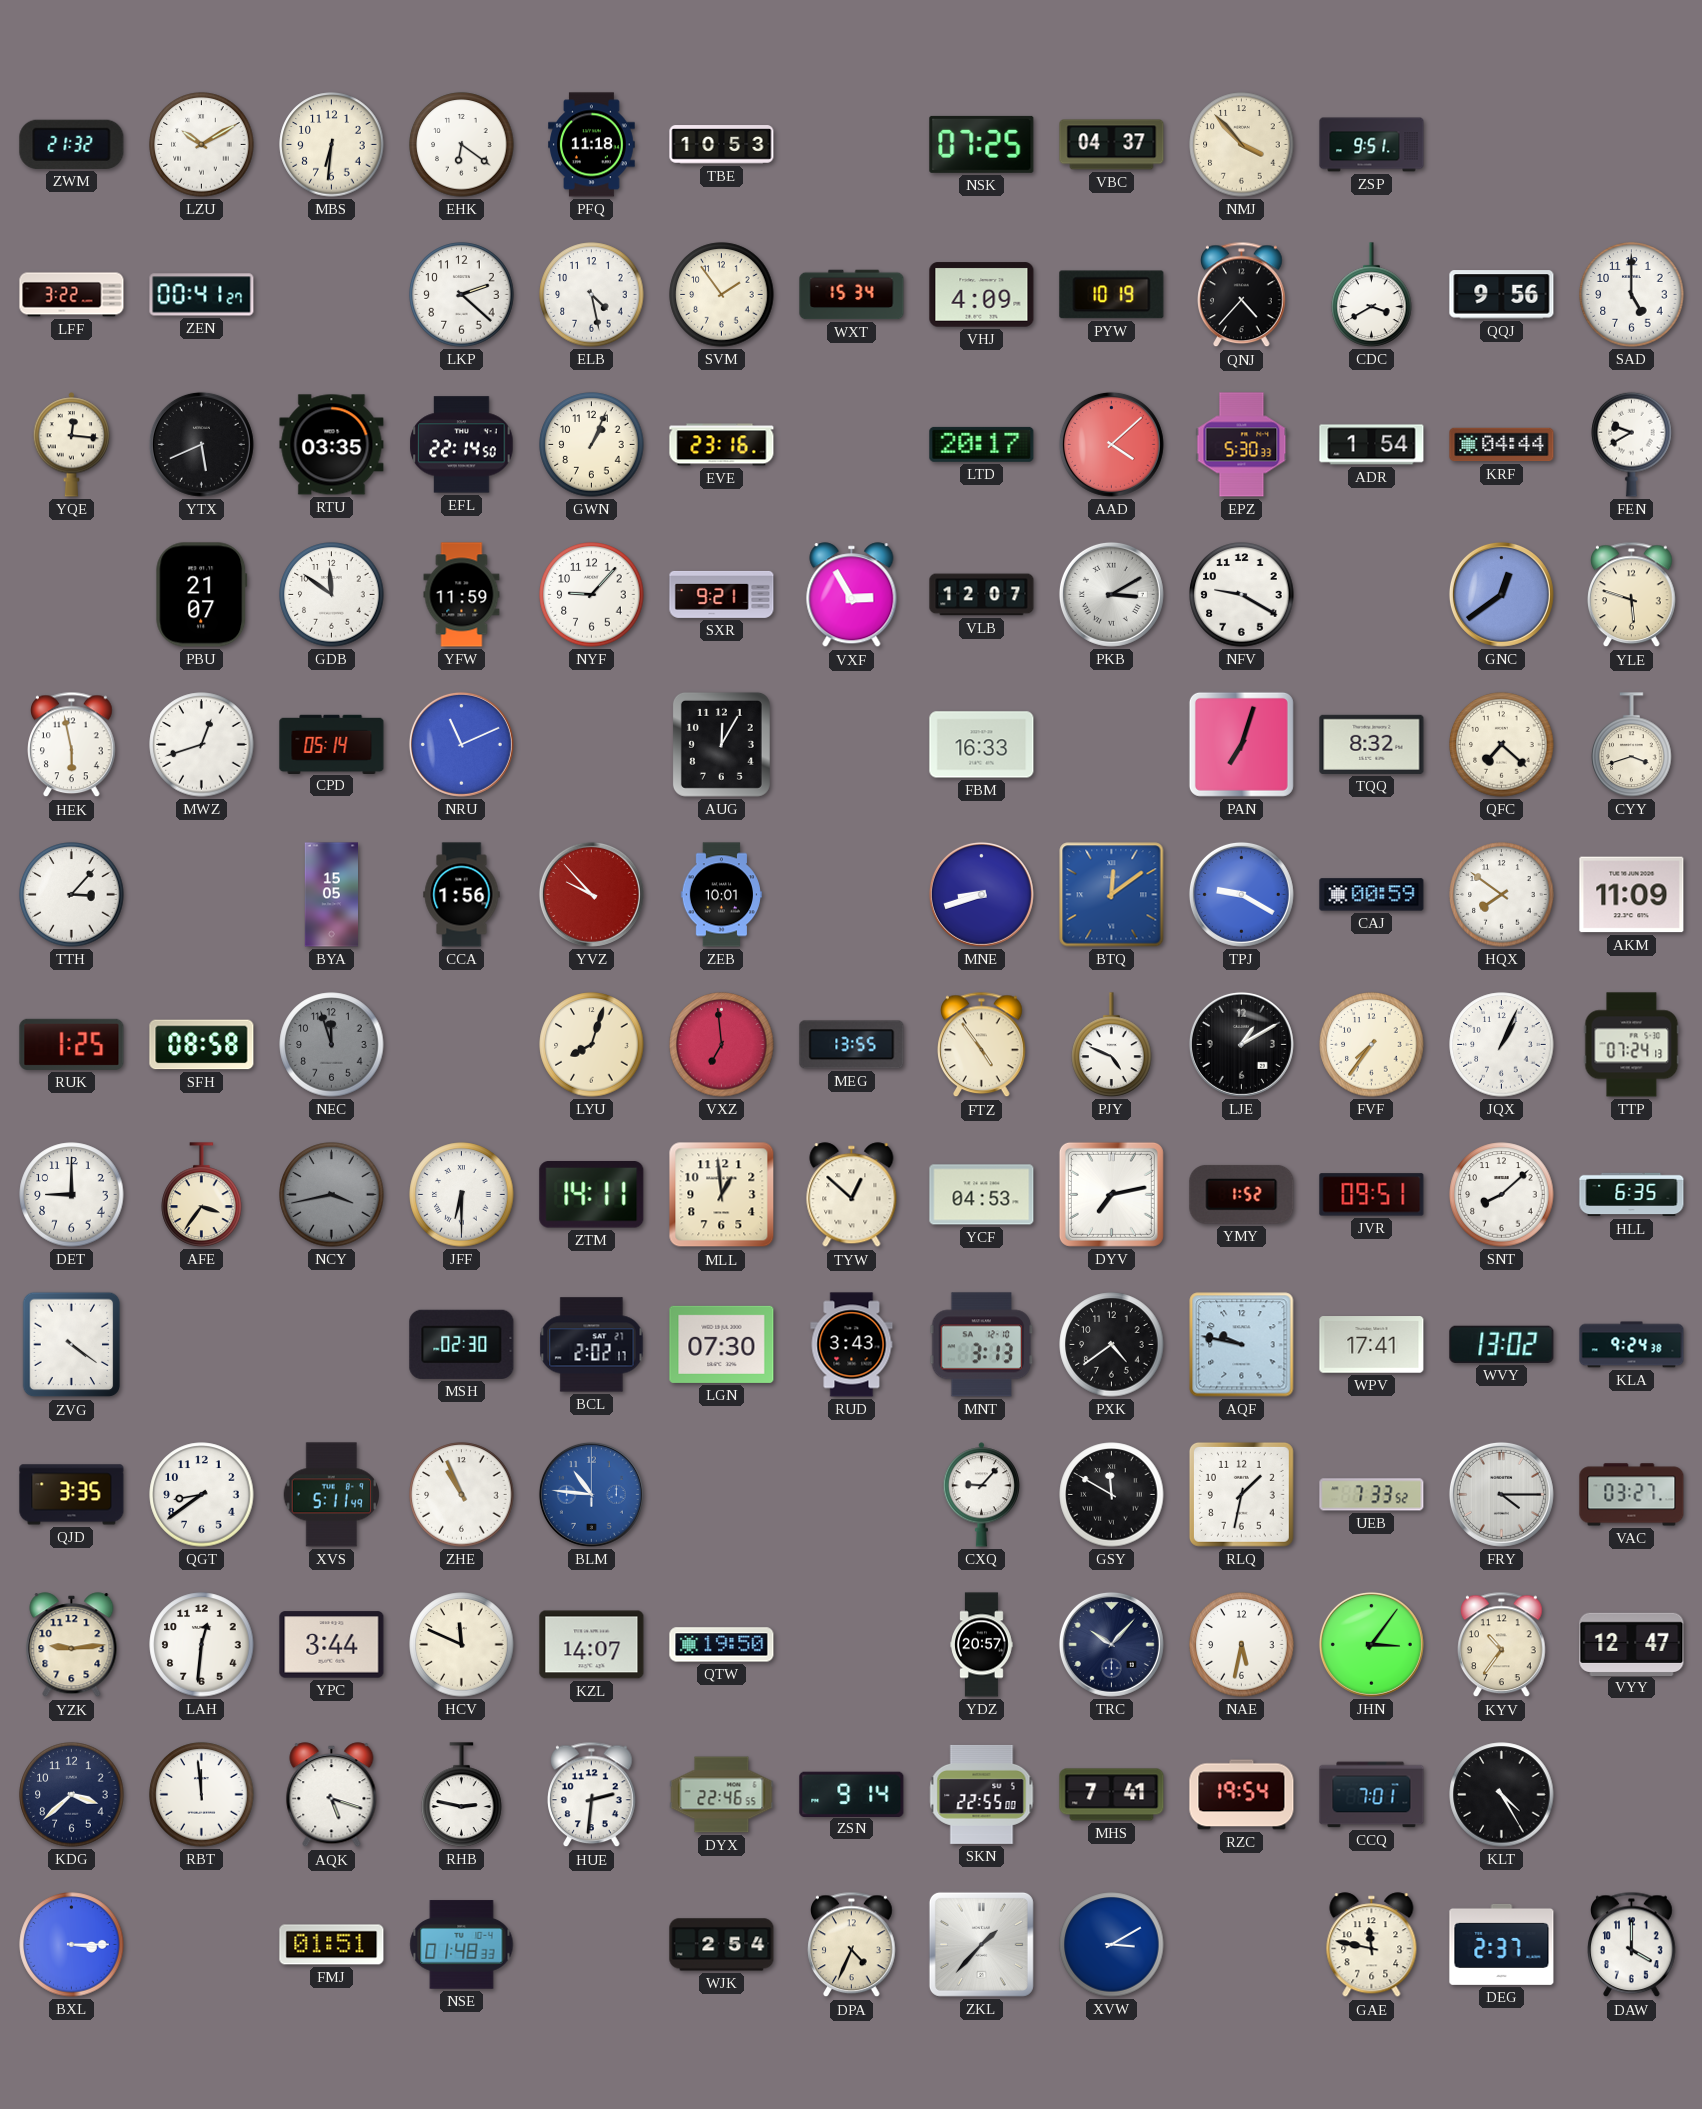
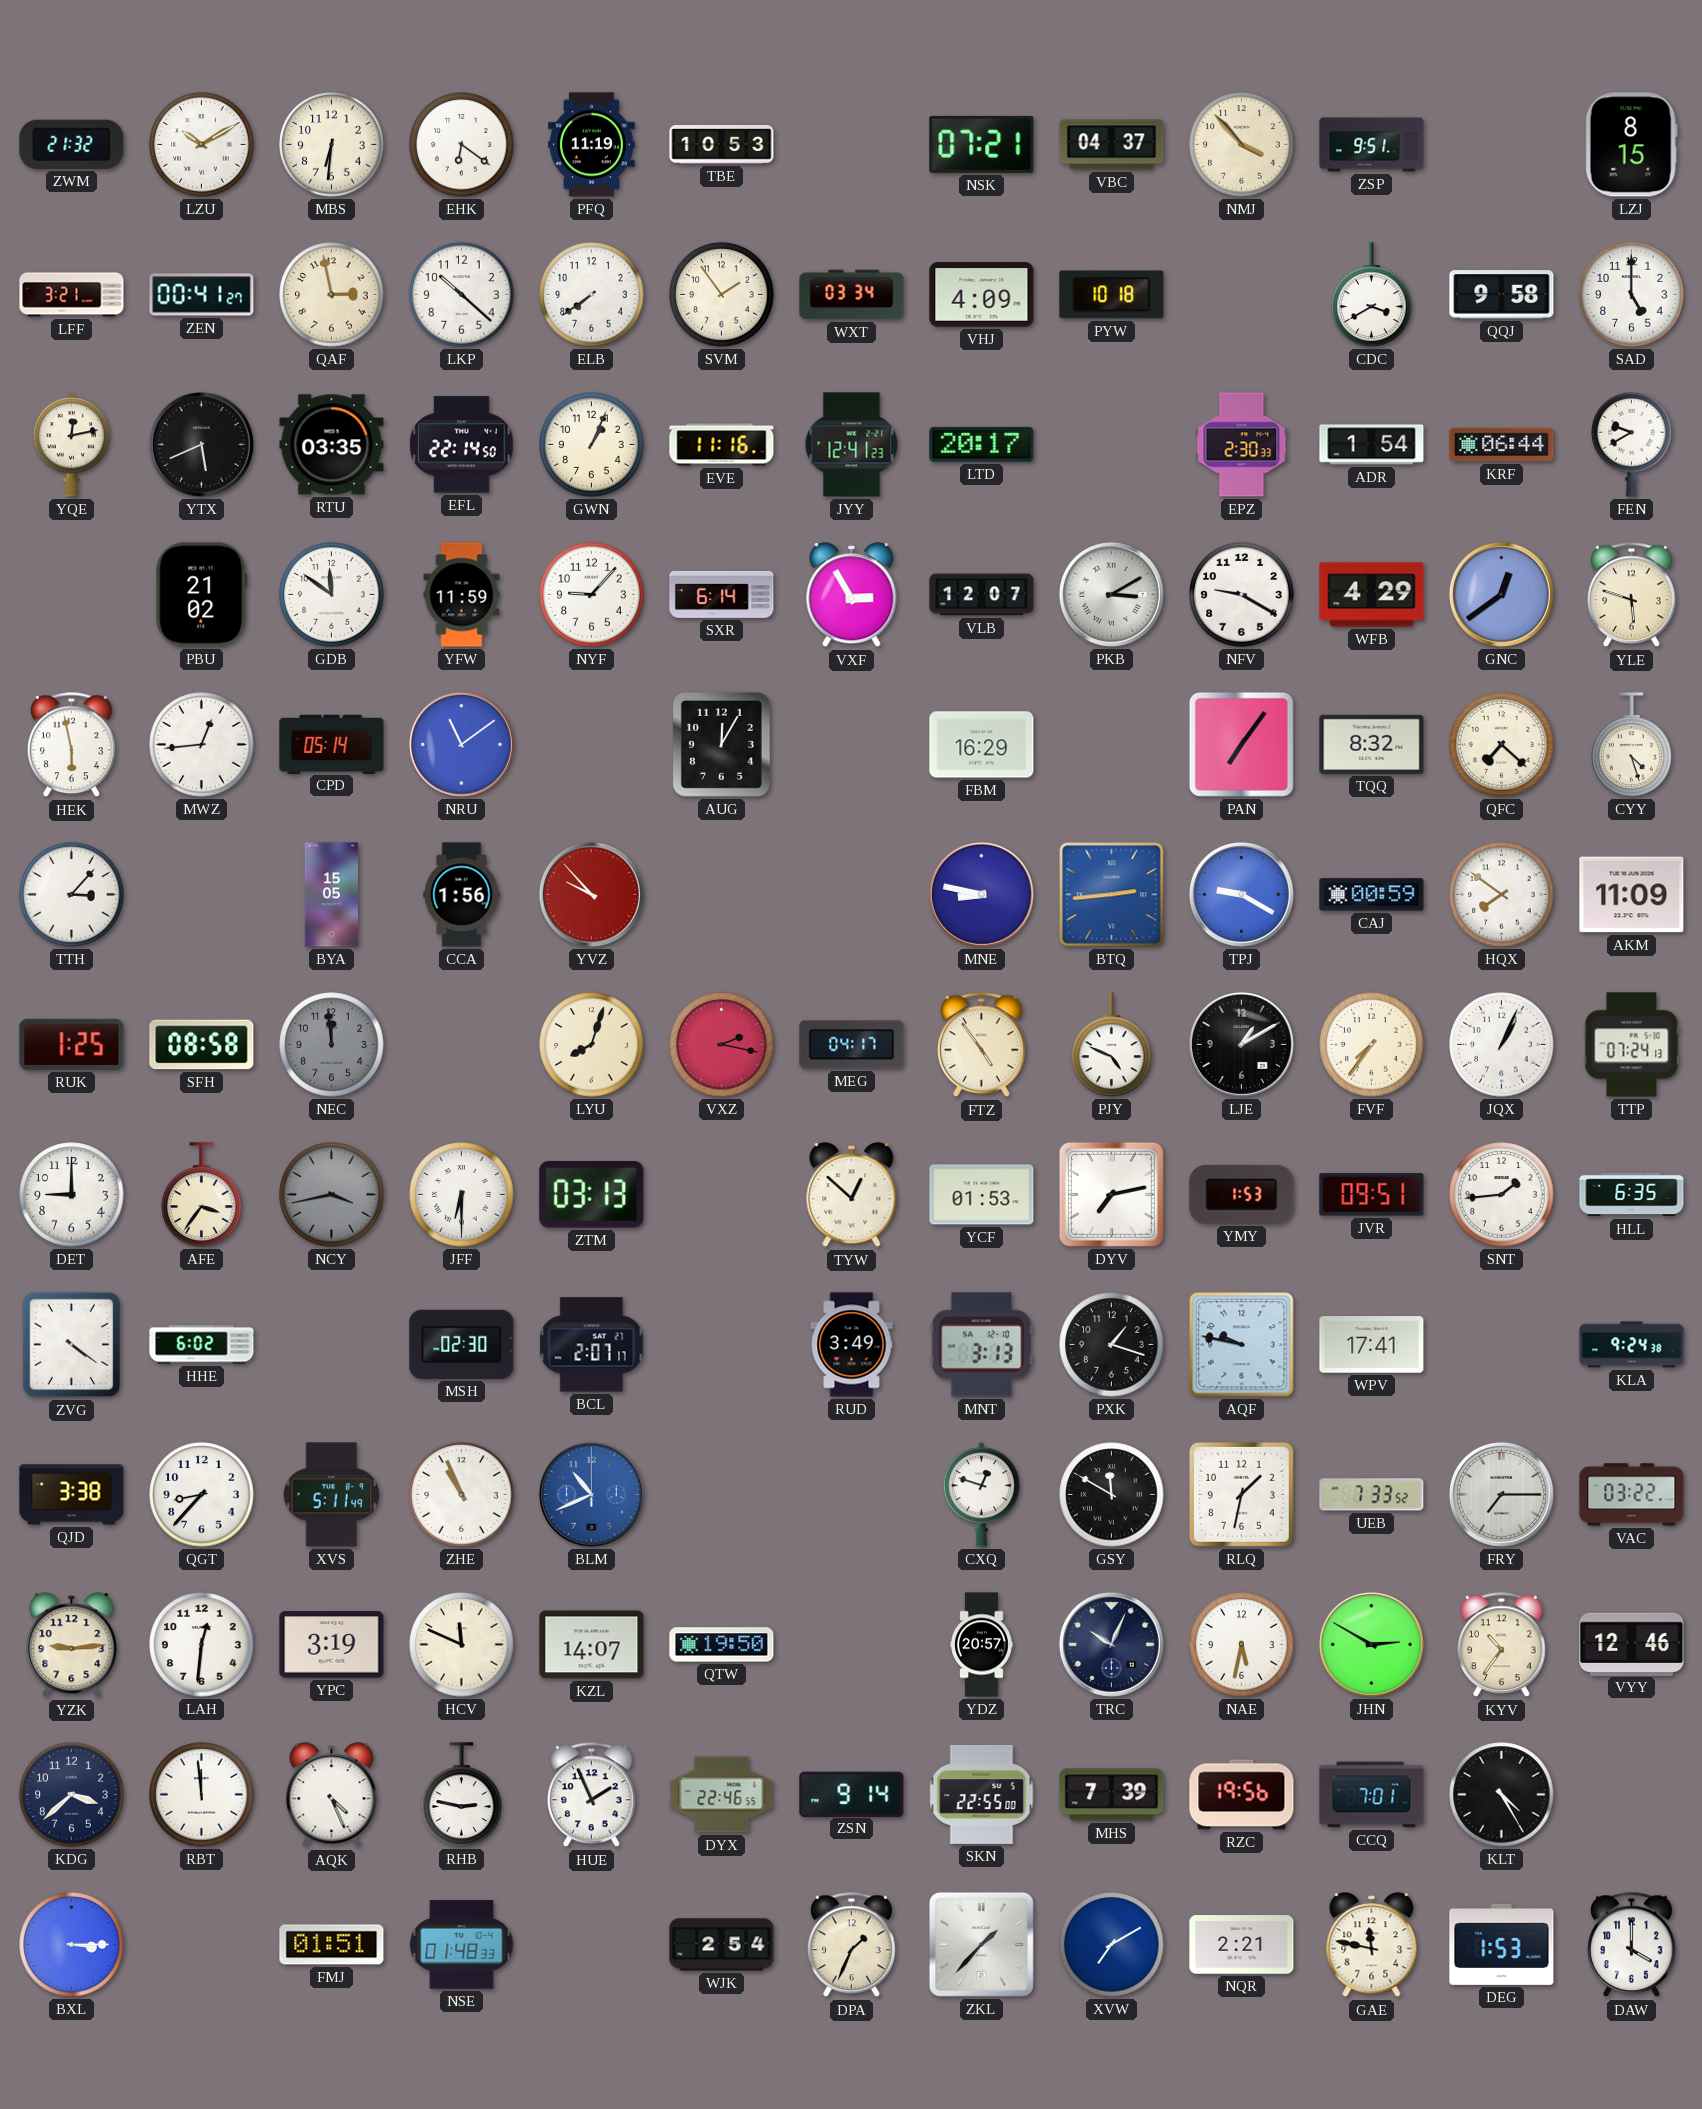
PFQ: 11:18 -> 11:19 (592, 145)
NSK: 07:25 -> 07:21 (982, 144)
LZJ: none -> 8:15 (1631, 145)
LFF: 3:22 -> 3:21 (72, 295)
QAF: none -> 2:58 (332, 295)
LKP: 2:22 -> 10:22 (462, 295)
ELB: 4:28 -> 7:39 (592, 295)
WXT: 15:34 -> 03:34 (852, 295)
PYW: 10:19 -> 10:18 (1112, 295)
QNJ: 4:37 -> none (1242, 295)
QQJ: 9:56 -> 9:58 (1502, 295)
YQE: 12:16 -> 12:13 (71, 445)
EVE: 23:16 -> 11:16 (722, 445)
JYY: none -> 12:41 (852, 445)
AAD: 4:08 -> none (1111, 444)
EPZ: 5:30 -> 2:30 (1242, 445)
KRF: 04:44 -> 06:44 (1502, 445)
PBU: 21:07 -> 21:02 (202, 595)
SXR: 9:21 -> 6:14 (722, 594)
WFB: none -> 4:29 (1372, 595)
MWZ: 12:42 -> 12:44 (202, 745)
NRU: 11:11 -> 11:09 (461, 744)
FBM: 16:33 -> 16:29 (982, 745)
PAN: 7:03 -> 7:06 (1241, 744)
CYY: 3:42 -> 4:27 (1632, 745)
ZEB: 10:01 -> none (721, 895)
MNE: 8:42 -> 8:47 (981, 894)
BTQ: 12:09 -> 2:44 (1112, 895)
NEC: 11:57 -> 11:59 (332, 1045)
VXZ: 6:59 -> 2:17 (722, 1045)
MEG: 13:55 -> 04:17 (852, 1045)
ZTM: 14:11 -> 03:13 (592, 1195)
MLL: 12:59 -> none (722, 1195)
YCF: 04:53 -> 01:53 (982, 1195)
YMY: 1:52 -> 1:53 (1242, 1194)
SNT: 8:08 -> 1:44 (1502, 1195)
HHE: none -> 6:02 (202, 1345)
BCL: 2:02 -> 2:07 (592, 1345)
LGN: 07:30 -> none (722, 1344)
RUD: 3:43 -> 3:49 (852, 1345)
PXK: 4:39 -> 1:18 (1112, 1345)
WVY: 13:02 -> none (1502, 1344)
QJD: 3:35 -> 3:38 (72, 1495)
QGT: 8:39 -> 8:37 (202, 1495)
BLM: 10:46 -> 10:41 (591, 1494)
CXQ: 9:07 -> 12:48 (981, 1495)
FRY: 4:15 -> 7:15 (1501, 1494)
VAC: 03:27 -> 03:22 (1632, 1495)
YPC: 3:44 -> 3:19 (332, 1645)
TRC: 10:07 -> 10:04 (1111, 1644)
JHN: 3:06 -> 2:50 (1371, 1644)
VYY: 12:47 -> 12:46 (1632, 1644)
AQK: 5:18 -> 4:26 (332, 1795)
HUE: 2:31 -> 1:56 (592, 1795)
MHS: 7:41 -> 7:39 (1112, 1795)
RZC: 19:54 -> 19:56 (1242, 1795)
DPA: 4:34 -> 1:34 (852, 1945)
XVW: 3:10 -> 7:10 (1112, 1945)
NQR: none -> 2:21 (1242, 1945)
DEG: 2:37 -> 1:53 (1502, 1944)
